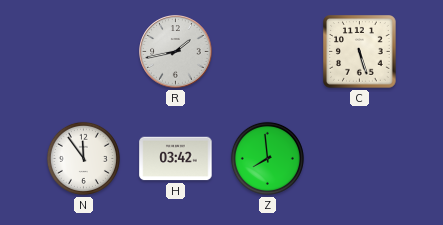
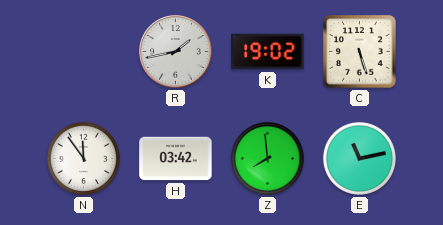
K: none -> 19:02 (268, 52)
E: none -> 11:13 (359, 158)
